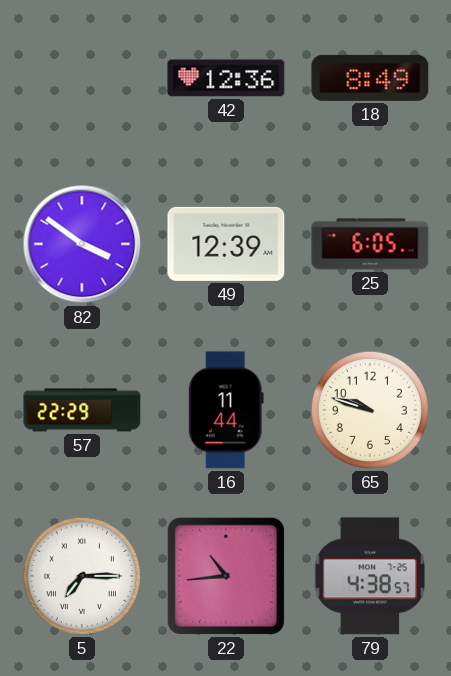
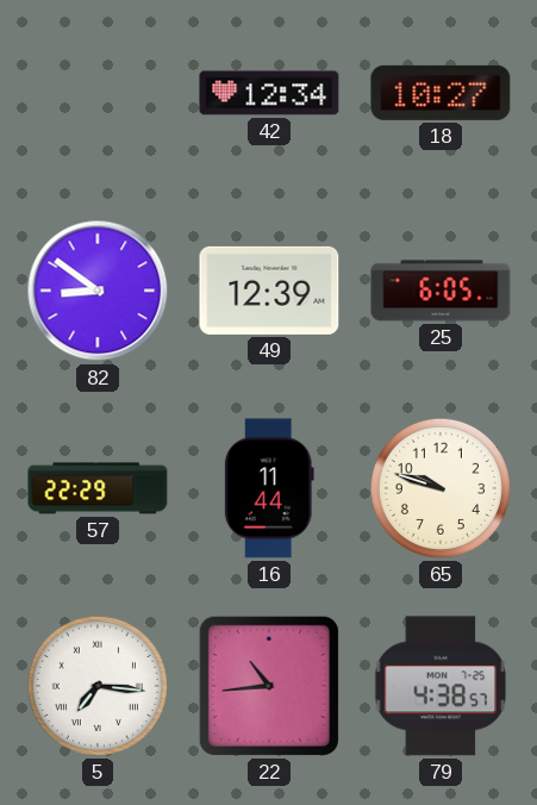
42: 12:36 -> 12:34 (269, 93)
18: 8:49 -> 10:27 (441, 93)
82: 3:51 -> 8:51 (98, 291)
5: 7:15 -> 7:16 (98, 686)
